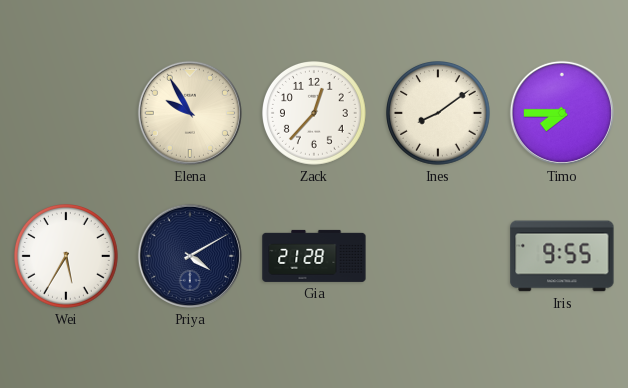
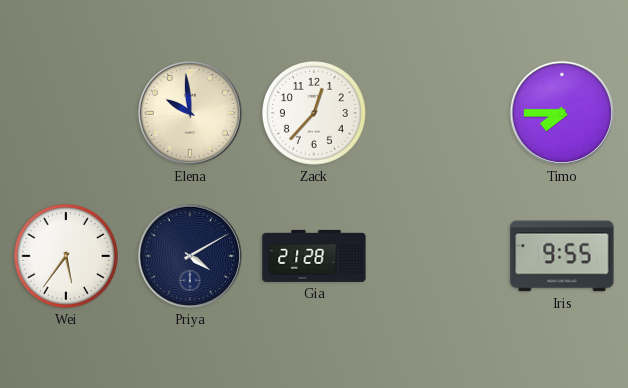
Elena: 9:55 -> 9:59 (190, 113)
Ines: 8:09 -> none (439, 114)
Wei: 5:35 -> 5:36 (67, 257)
